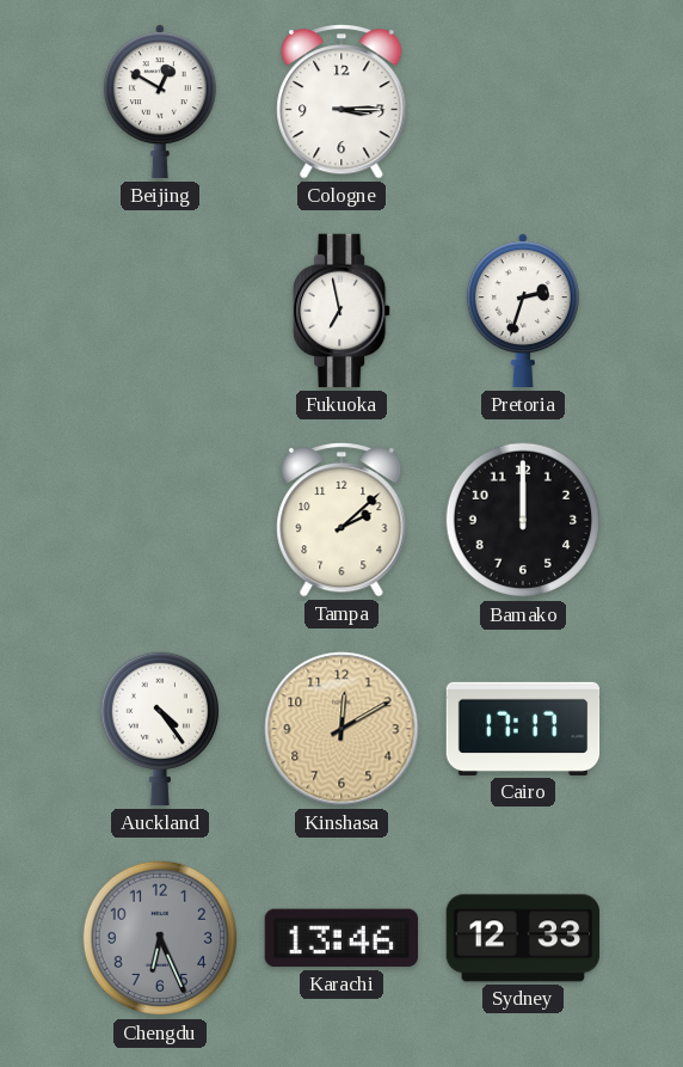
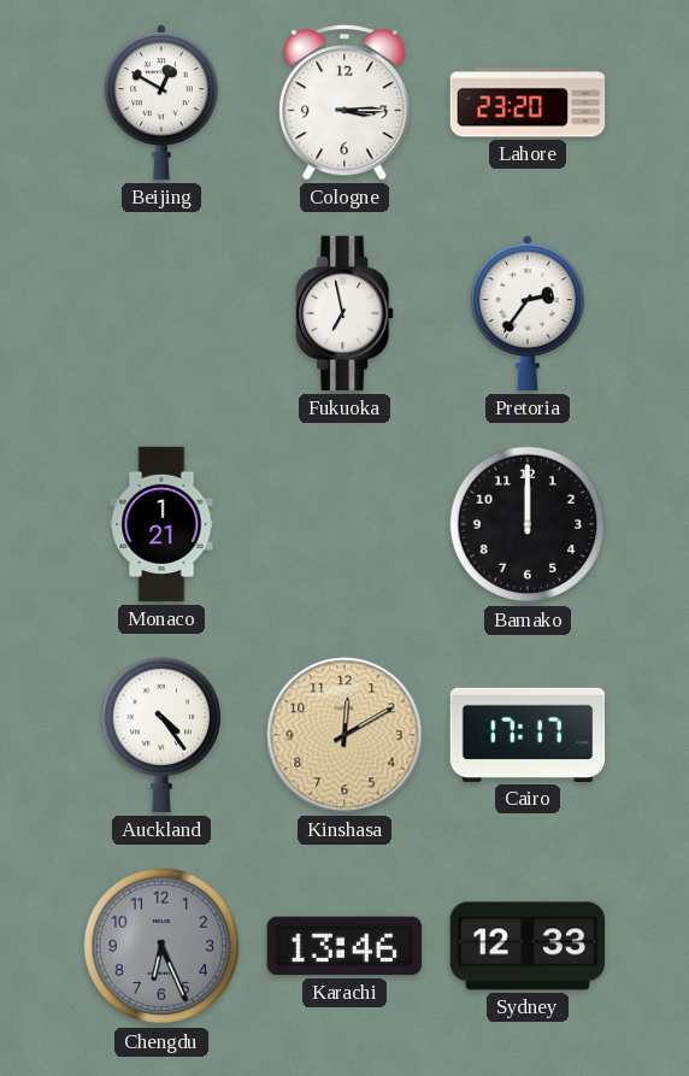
Lahore: none -> 23:20 (528, 102)
Pretoria: 2:33 -> 2:36 (528, 313)
Monaco: none -> 1:21 (161, 524)
Tampa: 2:08 -> none (341, 520)
